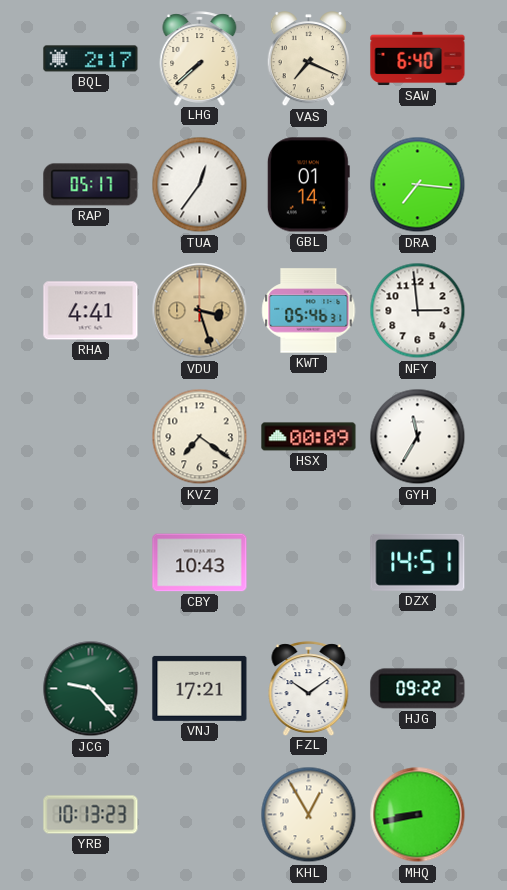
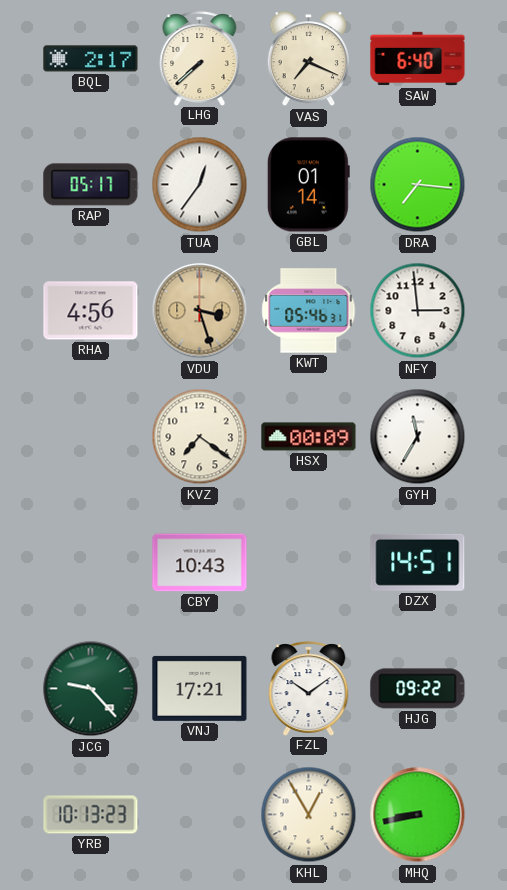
RHA: 4:41 -> 4:56 (91, 311)
